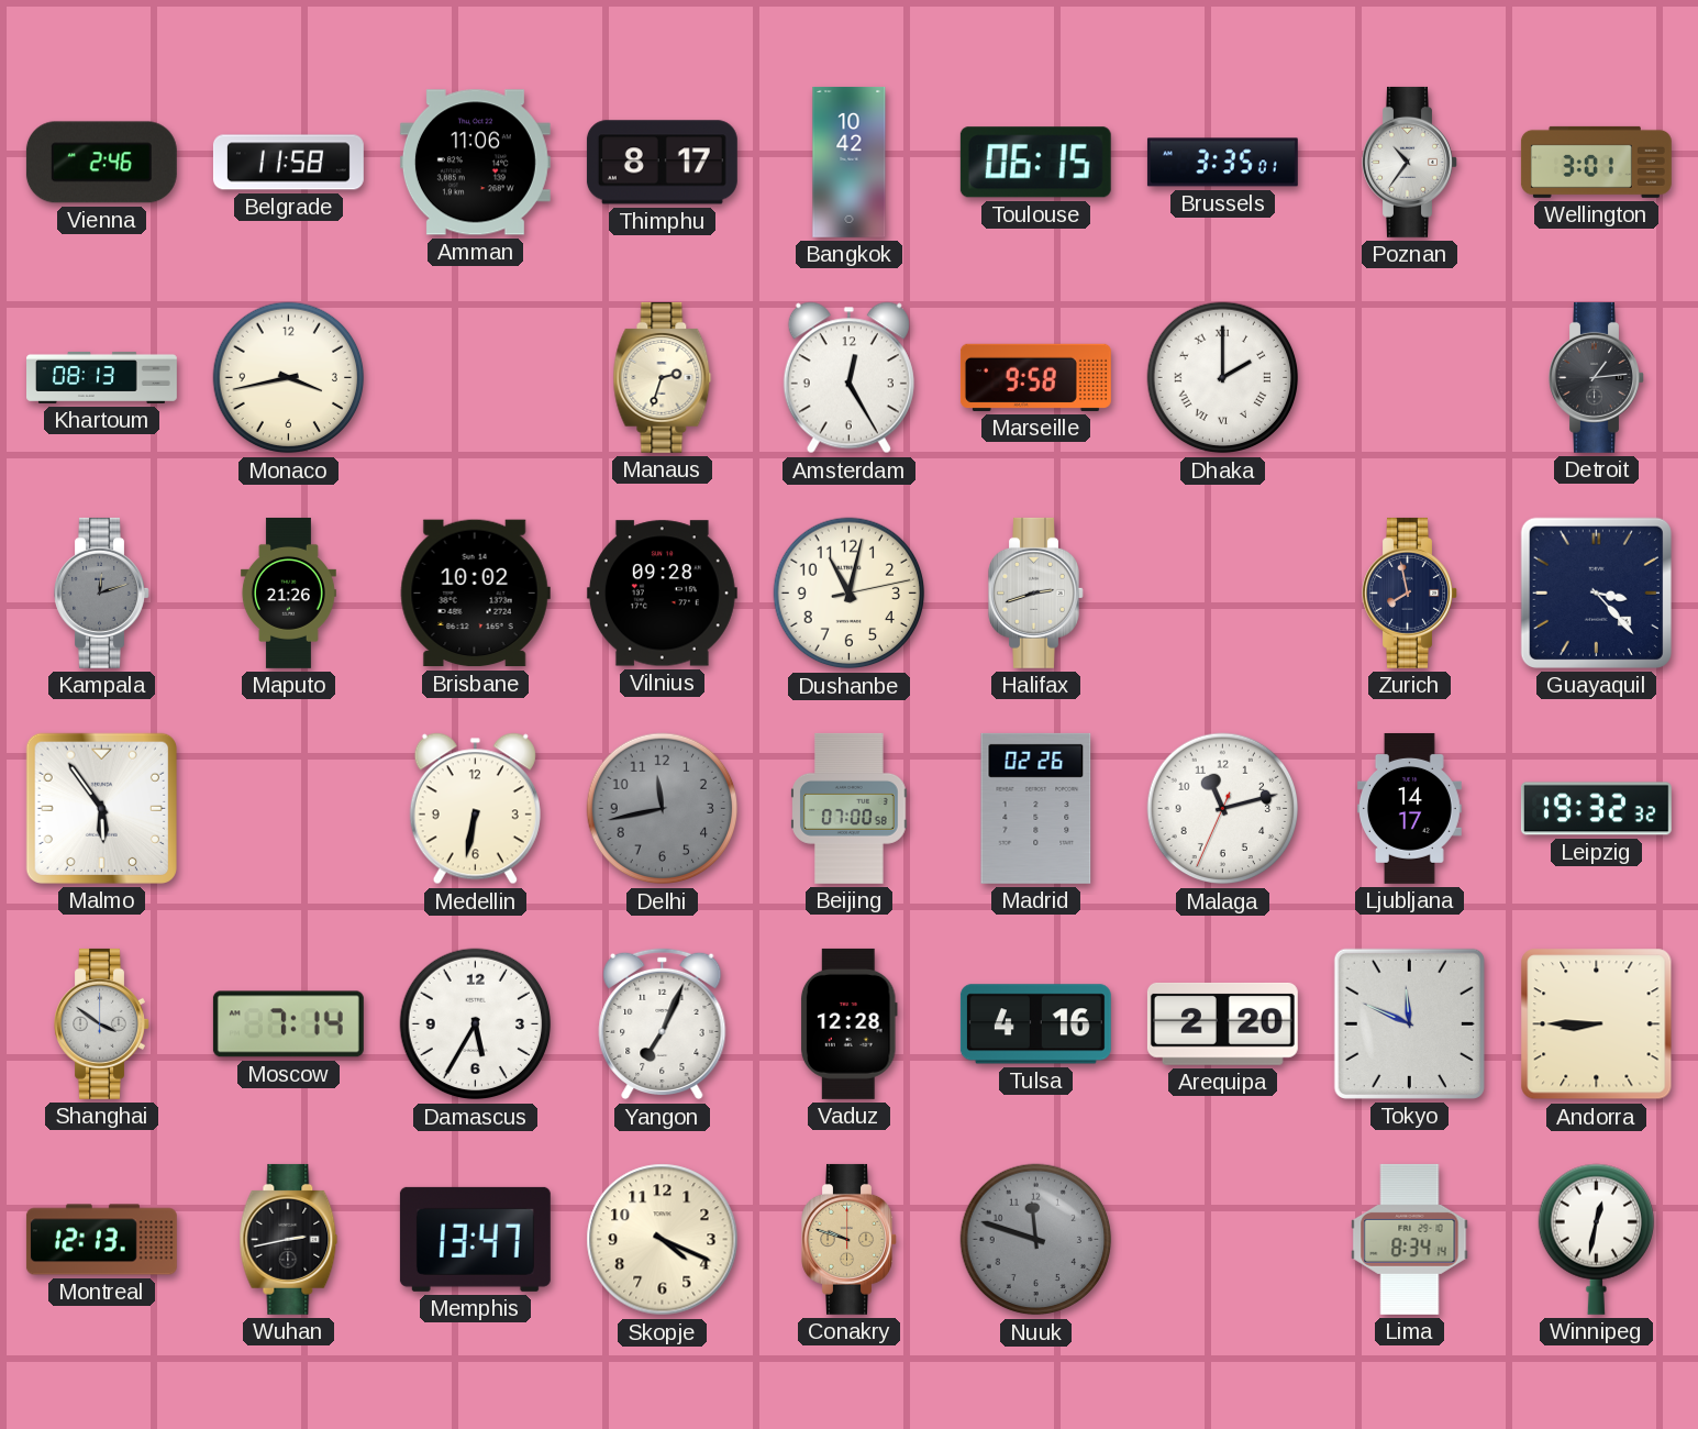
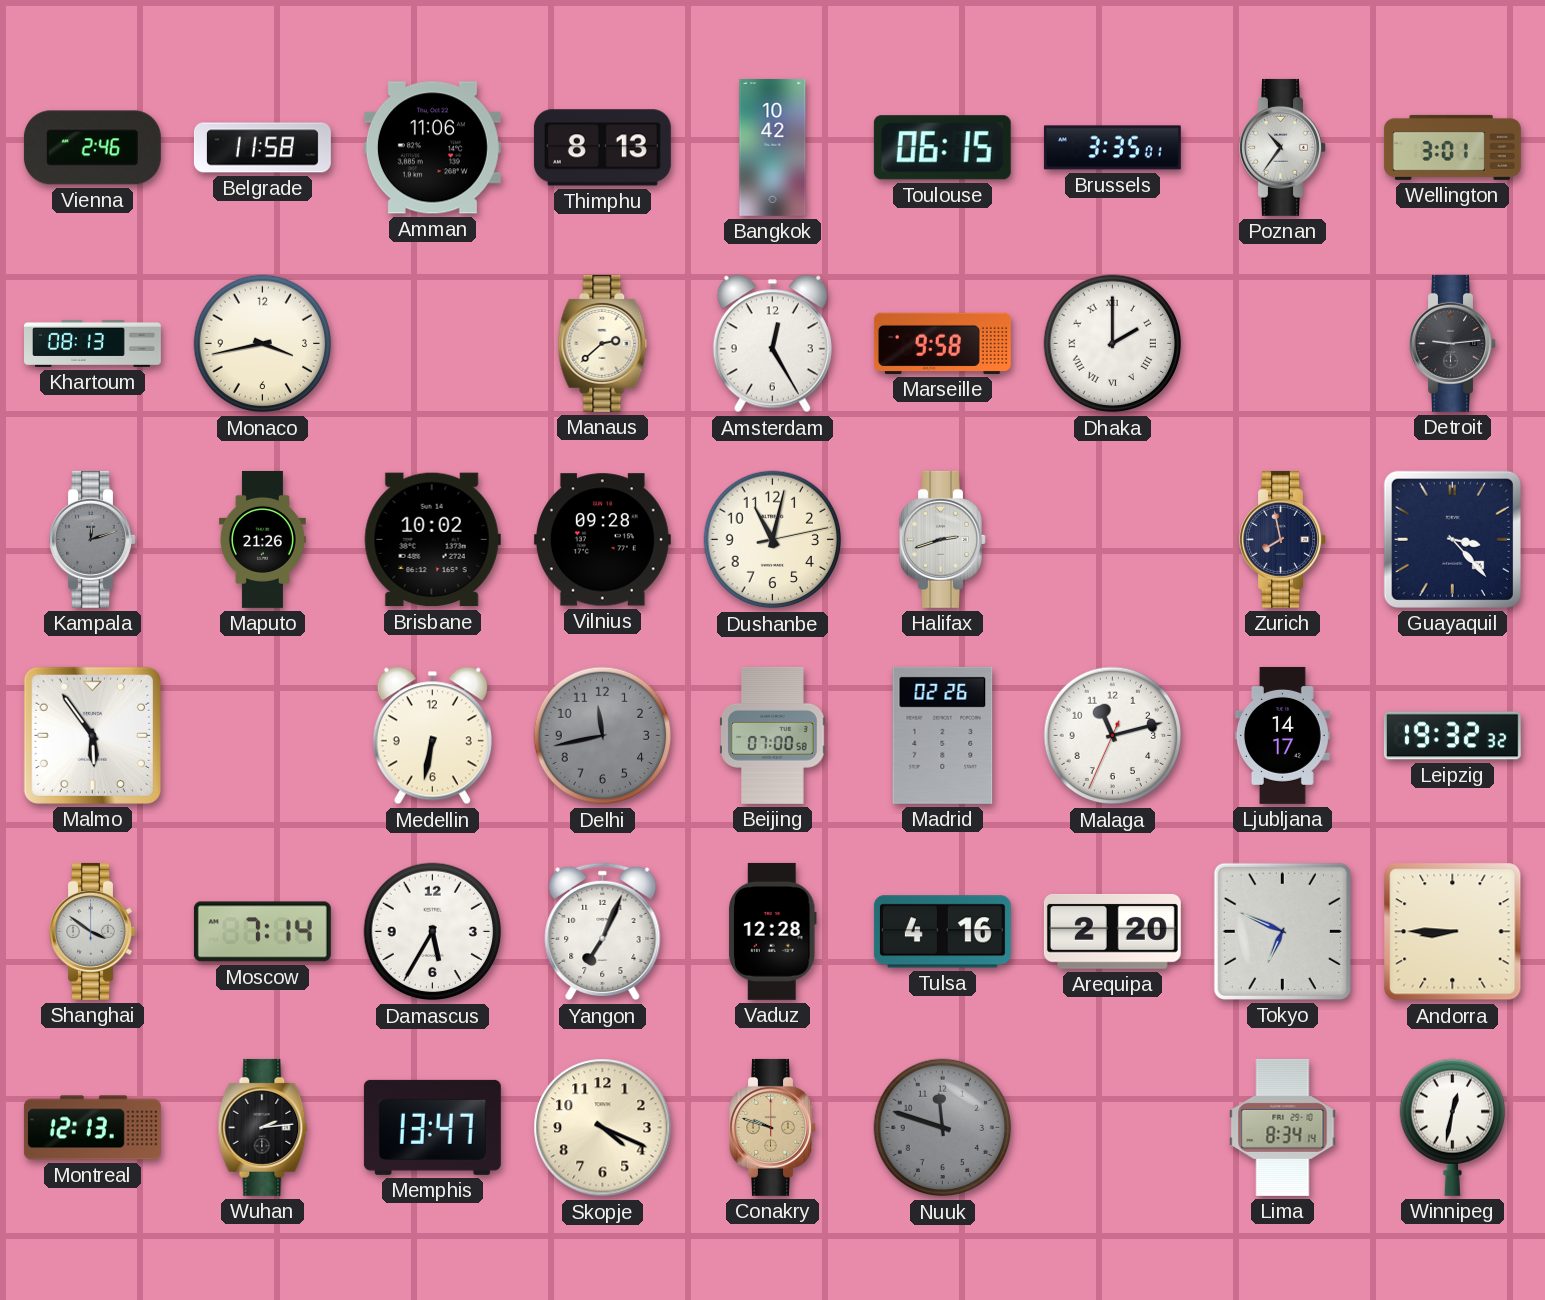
Thimphu: 8:17 -> 8:13 (602, 148)
Manaus: 2:33 -> 2:38 (603, 343)
Detroit: 1:14 -> 9:14 (1453, 343)
Tokyo: 11:49 -> 6:49 (1282, 931)
Wuhan: 2:43 -> 2:14 (263, 1127)
